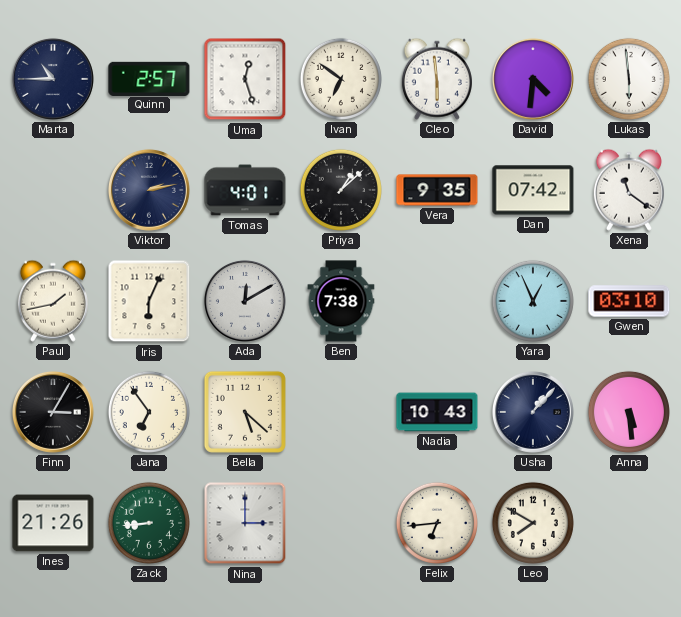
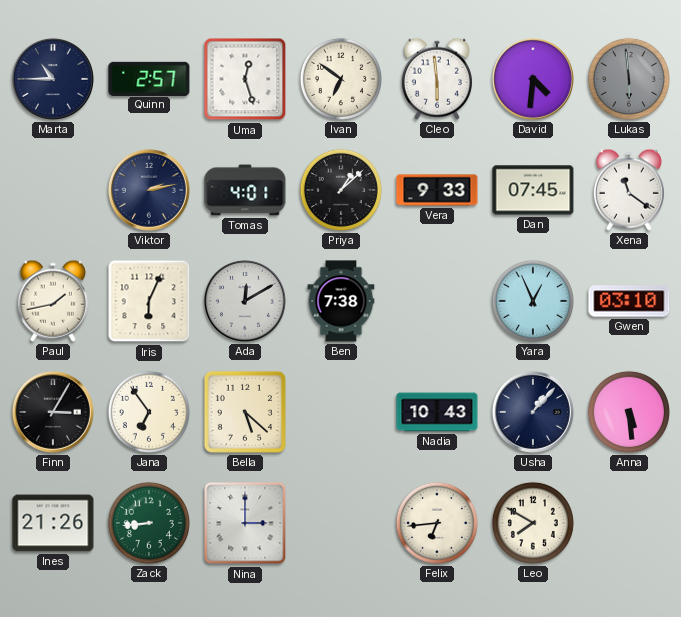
Lukas dial: white -> grey (629, 79)
Vera: 9:35 -> 9:33 (437, 190)
Dan: 07:42 -> 07:45 (533, 190)
